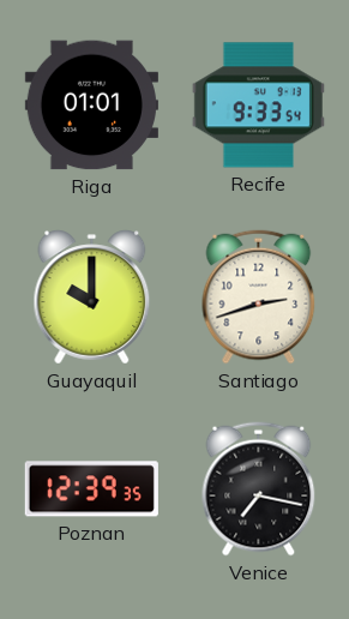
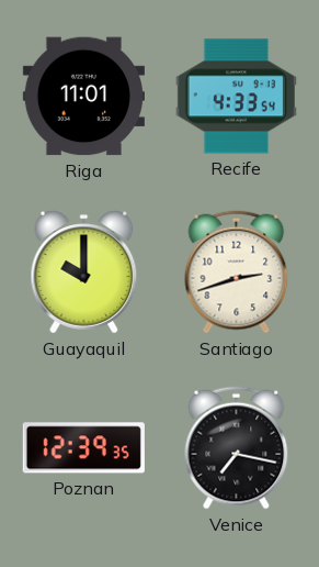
Riga: 01:01 -> 11:01 (83, 97)
Recife: 9:33 -> 4:33 (236, 97)
